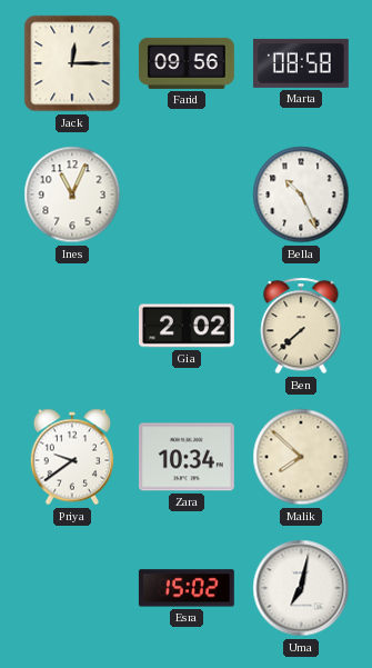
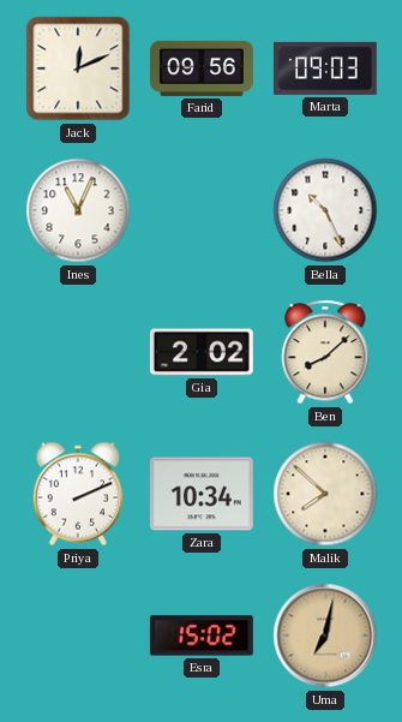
Jack: 12:15 -> 12:11 (78, 68)
Marta: 08:58 -> 09:03 (325, 68)
Ben: 7:38 -> 8:08 (325, 352)
Priya: 9:39 -> 2:11 (78, 494)
Uma dial: white -> champagne (325, 636)
